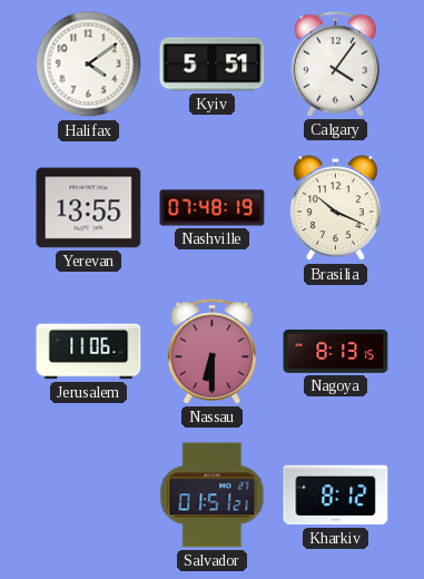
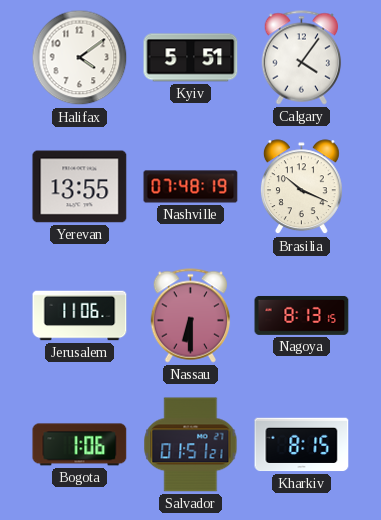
Bogota: none -> 1:06 (80, 445)
Kharkiv: 8:12 -> 8:15 (302, 445)
